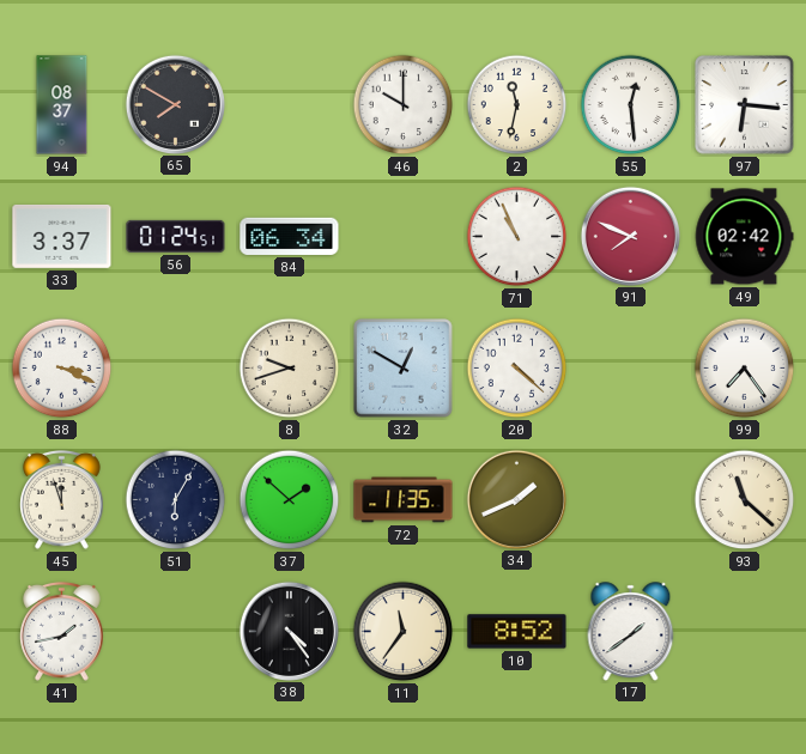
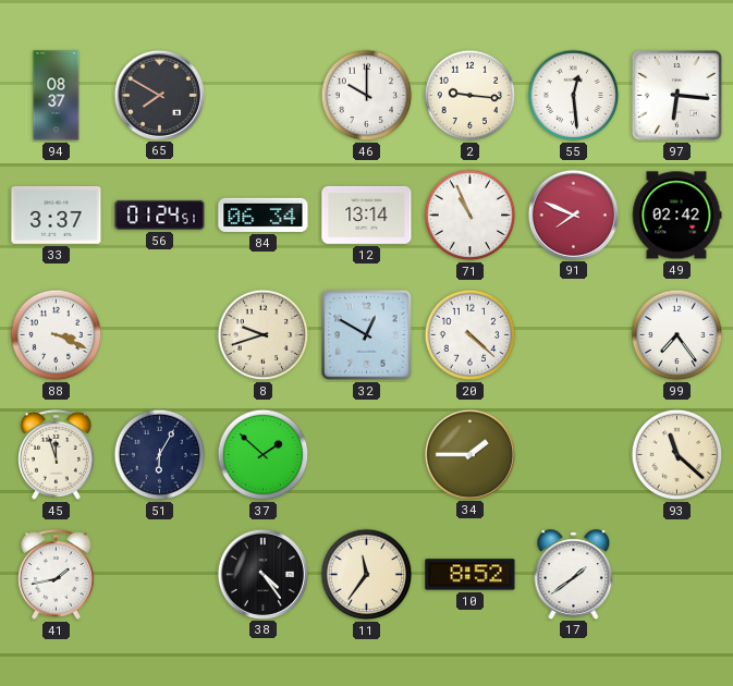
2: 11:32 -> 9:16 (471, 96)
12: none -> 13:14 (367, 215)
72: 11:35 -> none (404, 500)
34: 1:41 -> 1:45 (469, 454)
